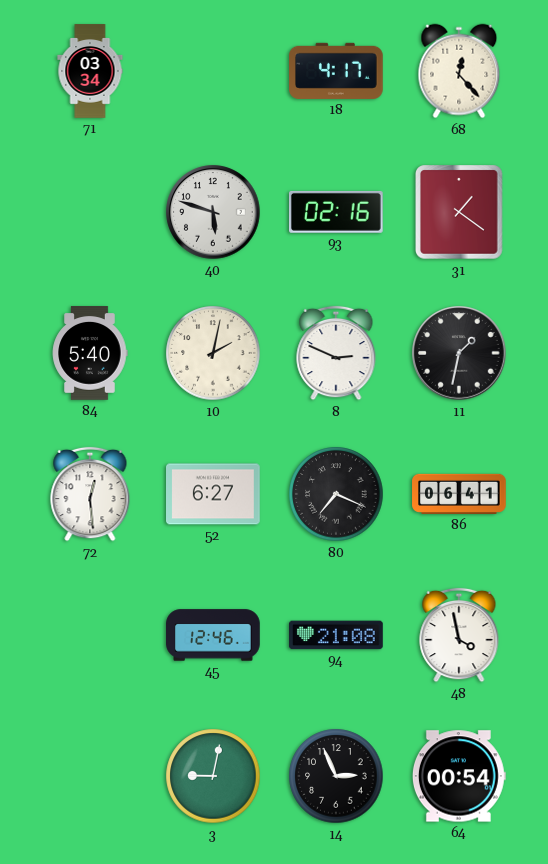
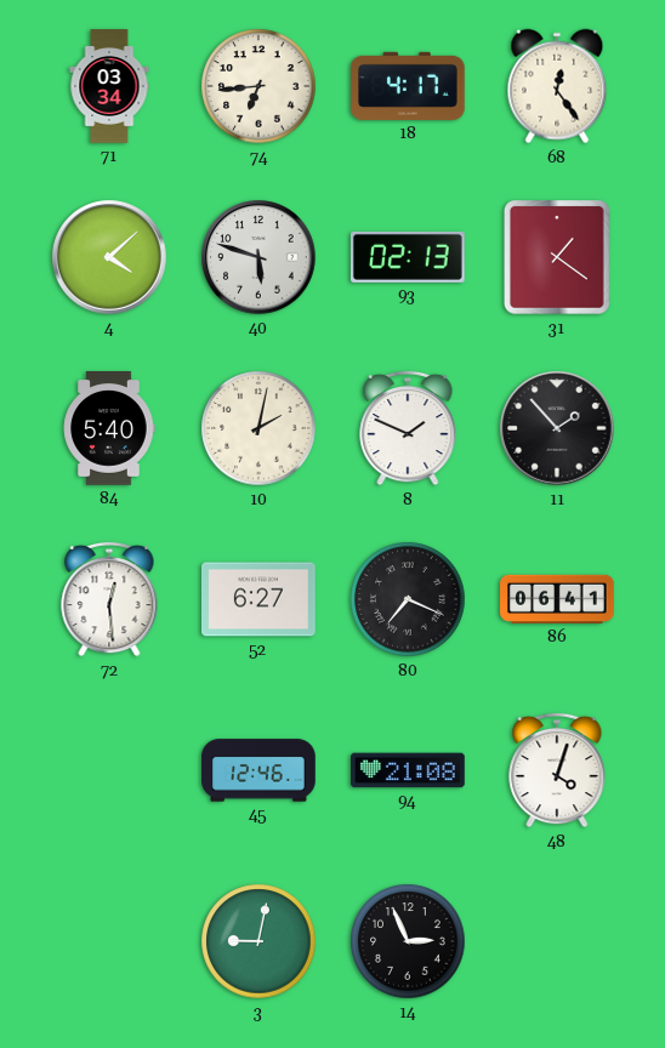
74: none -> 6:44 (258, 86)
68: 12:23 -> 12:24 (557, 86)
4: none -> 4:08 (109, 257)
93: 02:16 -> 02:13 (409, 257)
8: 2:49 -> 1:49 (408, 428)
11: 1:32 -> 1:53 (557, 428)
48: 3:58 -> 4:03 (557, 770)
64: 00:54 -> none (459, 776)
